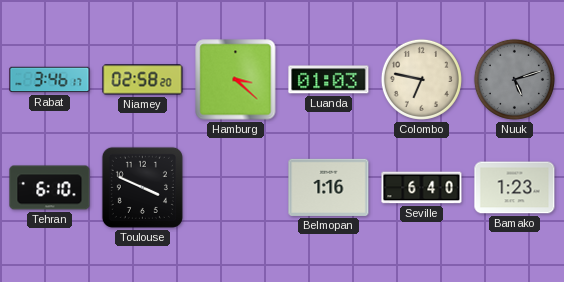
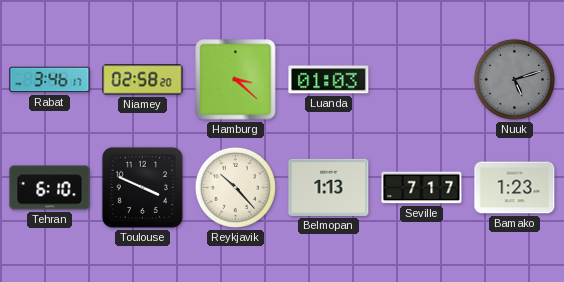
Colombo: 6:47 -> none (421, 79)
Reykjavik: none -> 10:23 (235, 187)
Belmopan: 1:16 -> 1:13 (329, 187)
Seville: 6:40 -> 7:17 (422, 188)
